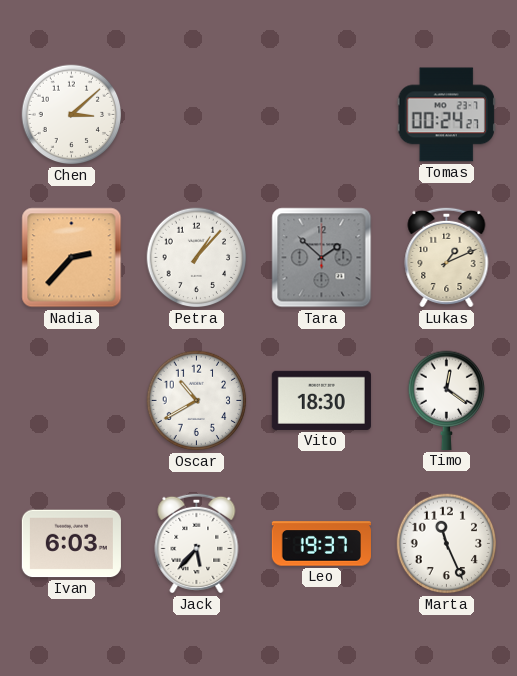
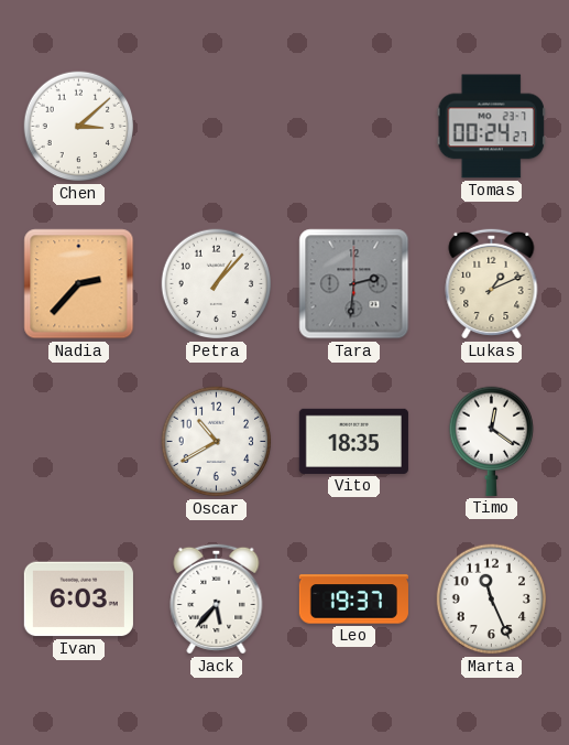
Tara: 1:52 -> 2:31 (354, 284)
Vito: 18:30 -> 18:35 (353, 441)
